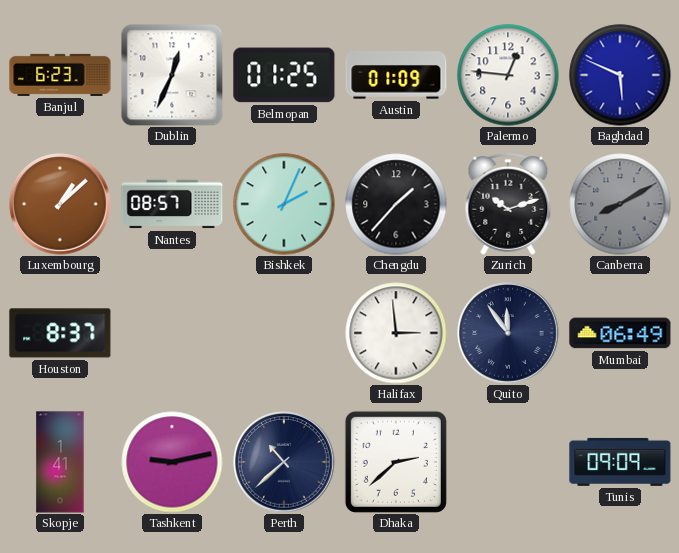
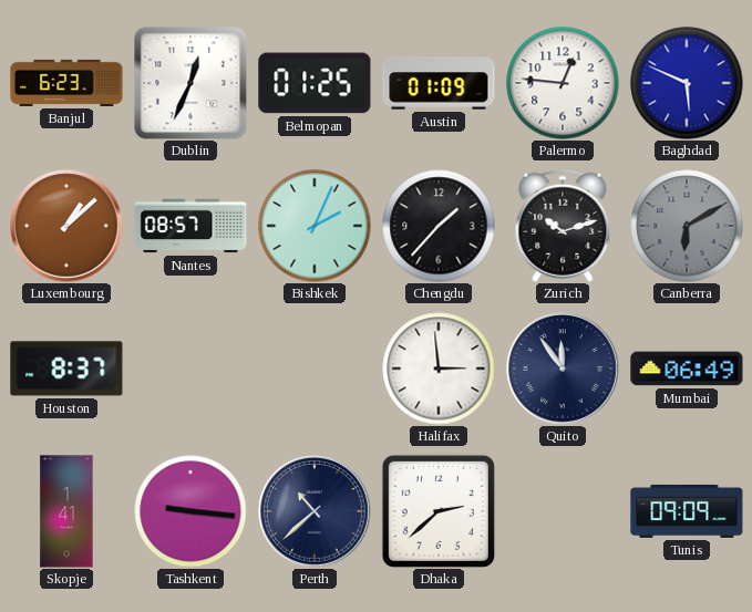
Canberra: 8:10 -> 6:10 (687, 226)
Tashkent: 9:13 -> 9:16 (190, 511)
